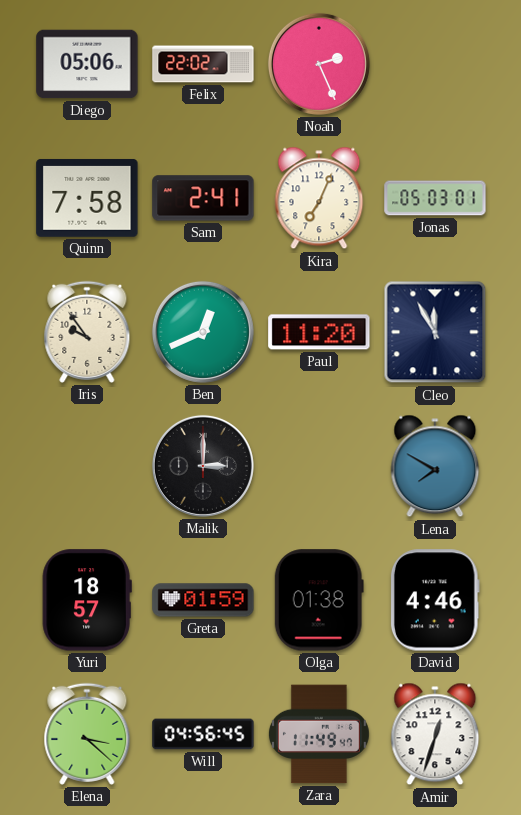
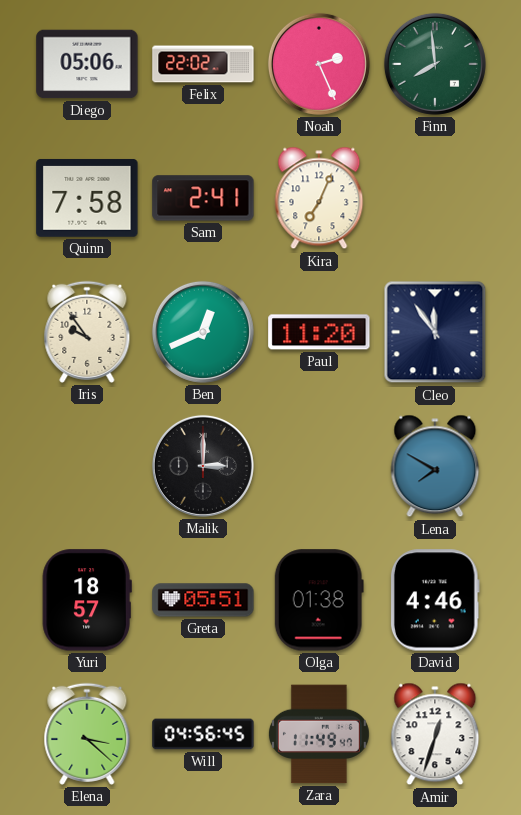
Finn: none -> 7:59 (435, 64)
Jonas: 05:03 -> none (435, 198)
Cleo: 11:55 -> 11:54 (435, 332)
Greta: 01:59 -> 05:51 (203, 600)
